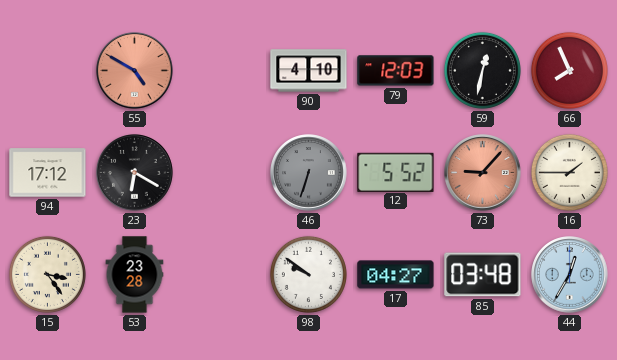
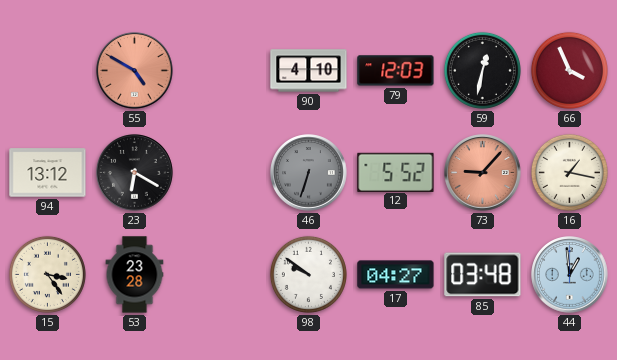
66: 7:56 -> 3:56 (569, 70)
94: 17:12 -> 13:12 (48, 173)
16: 1:45 -> 1:17 (569, 172)
44: 12:35 -> 12:59 (570, 275)
